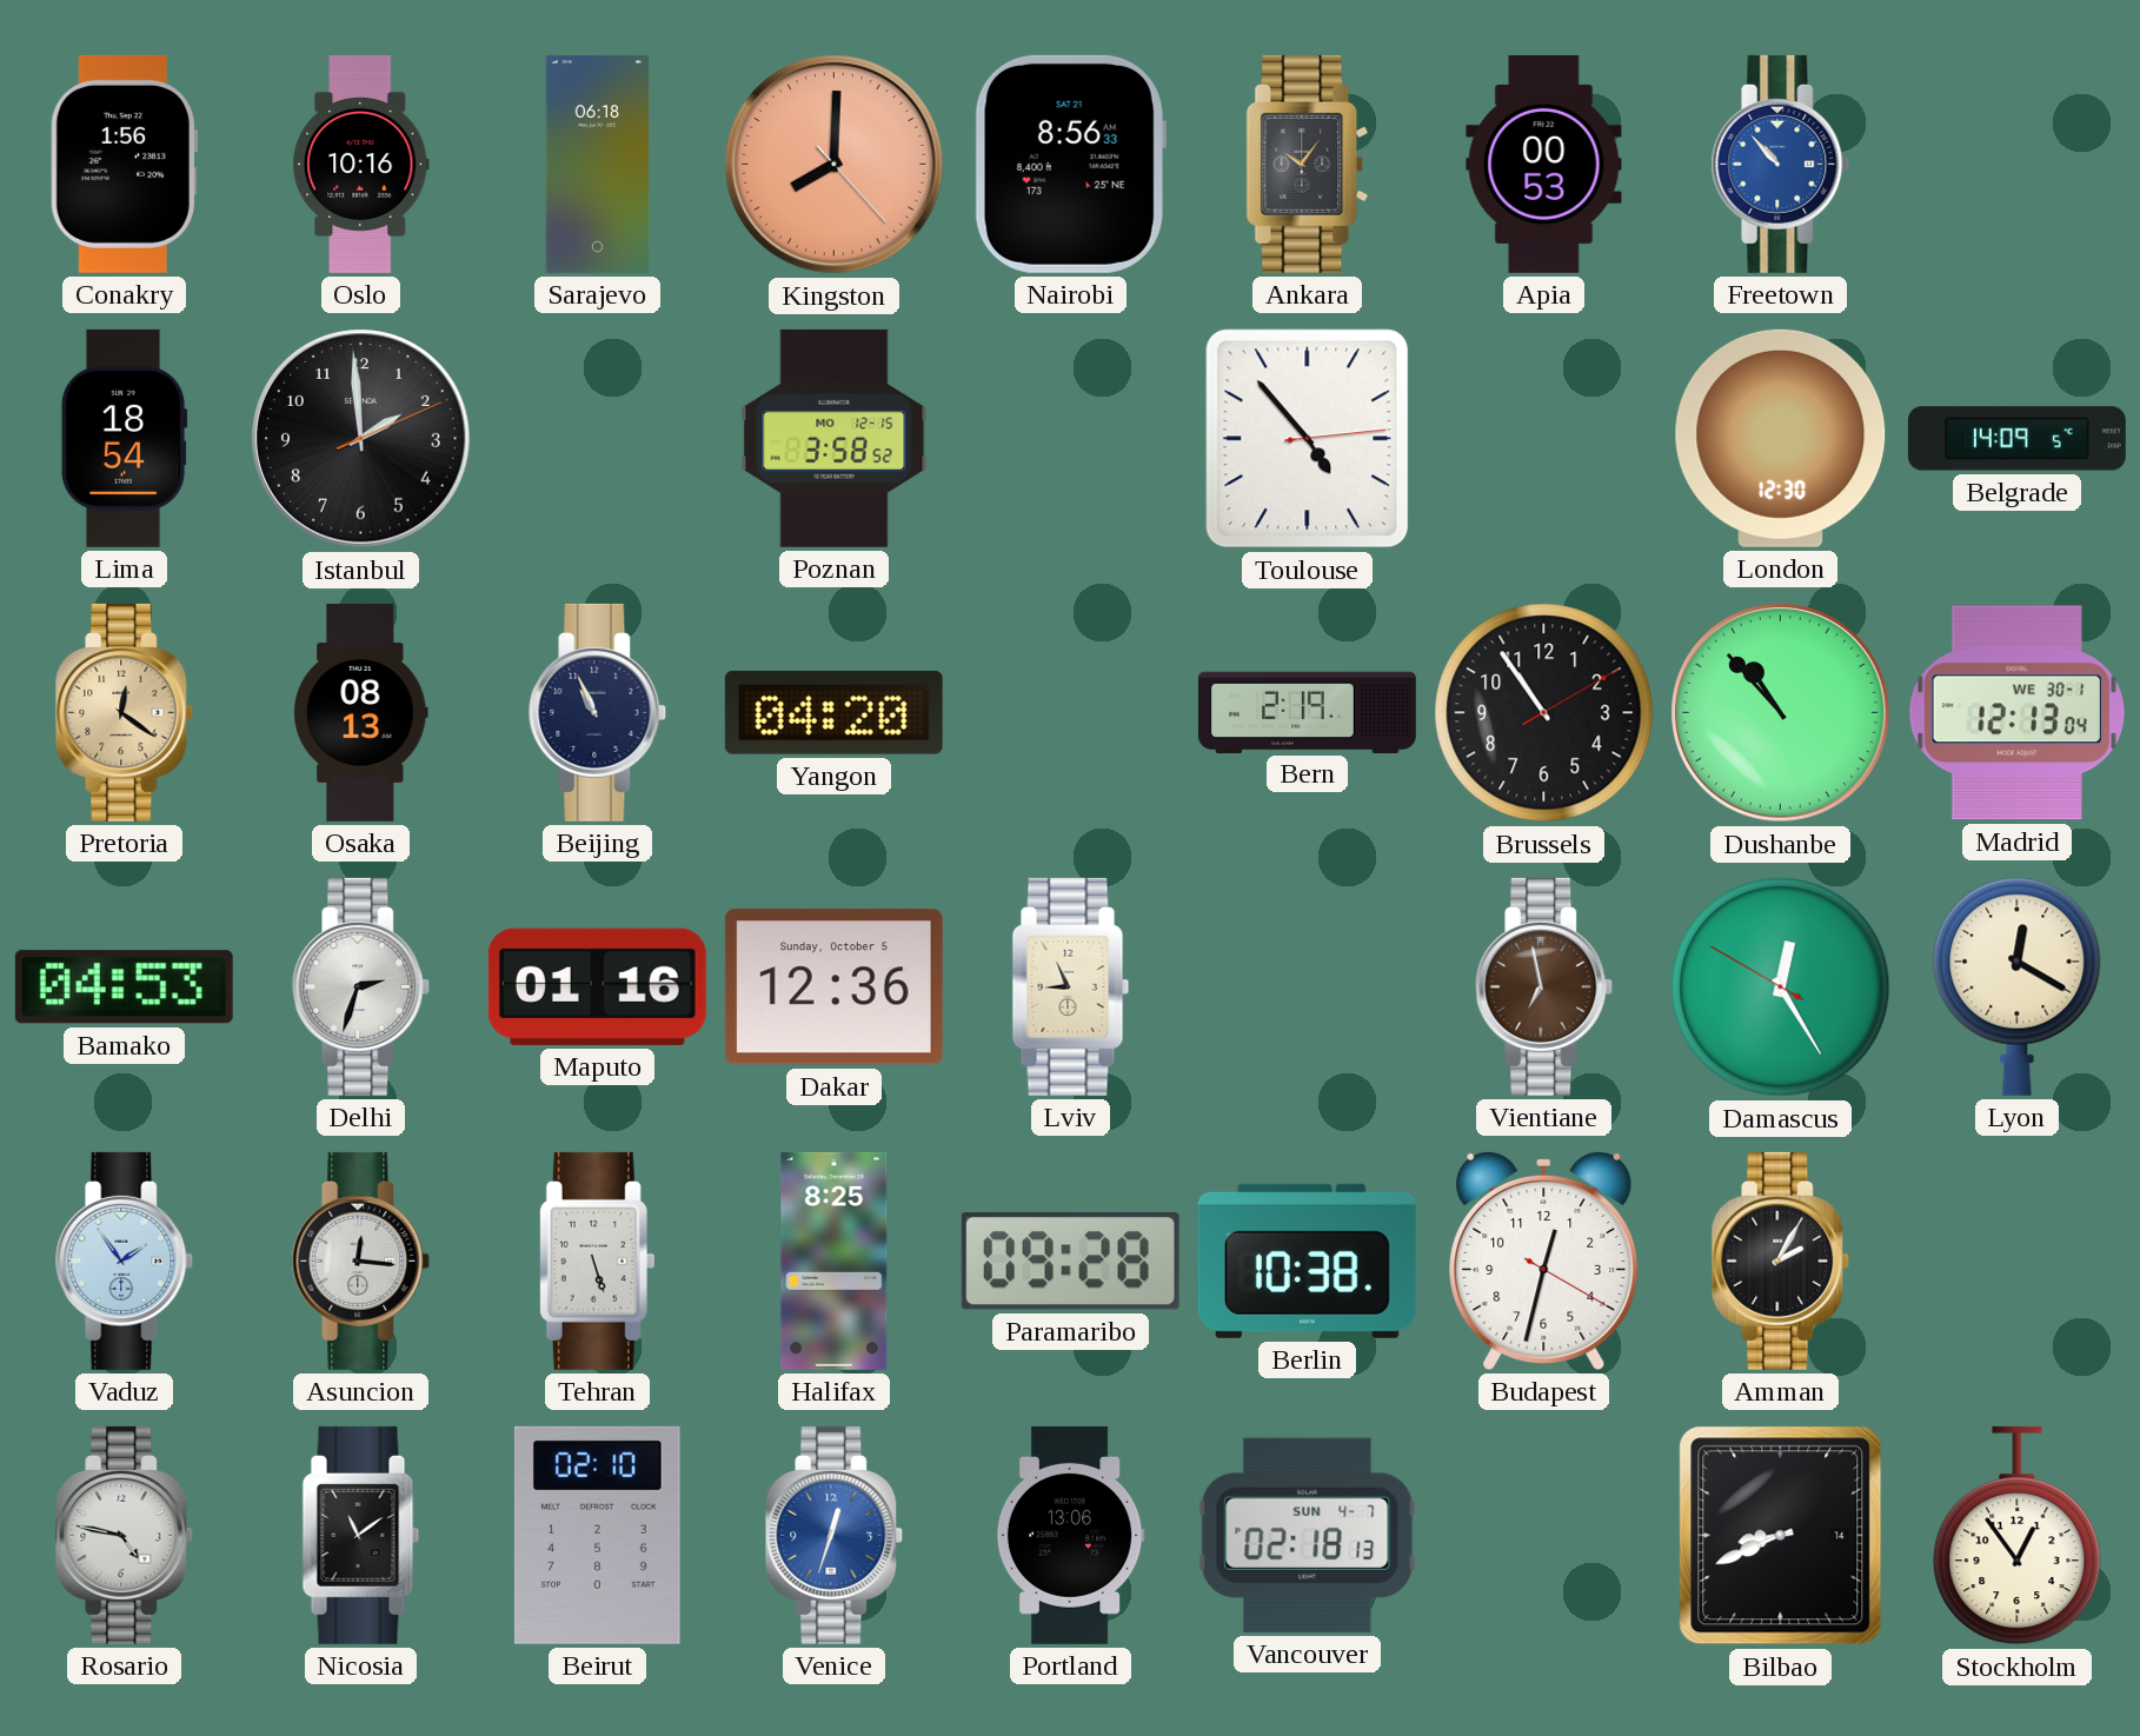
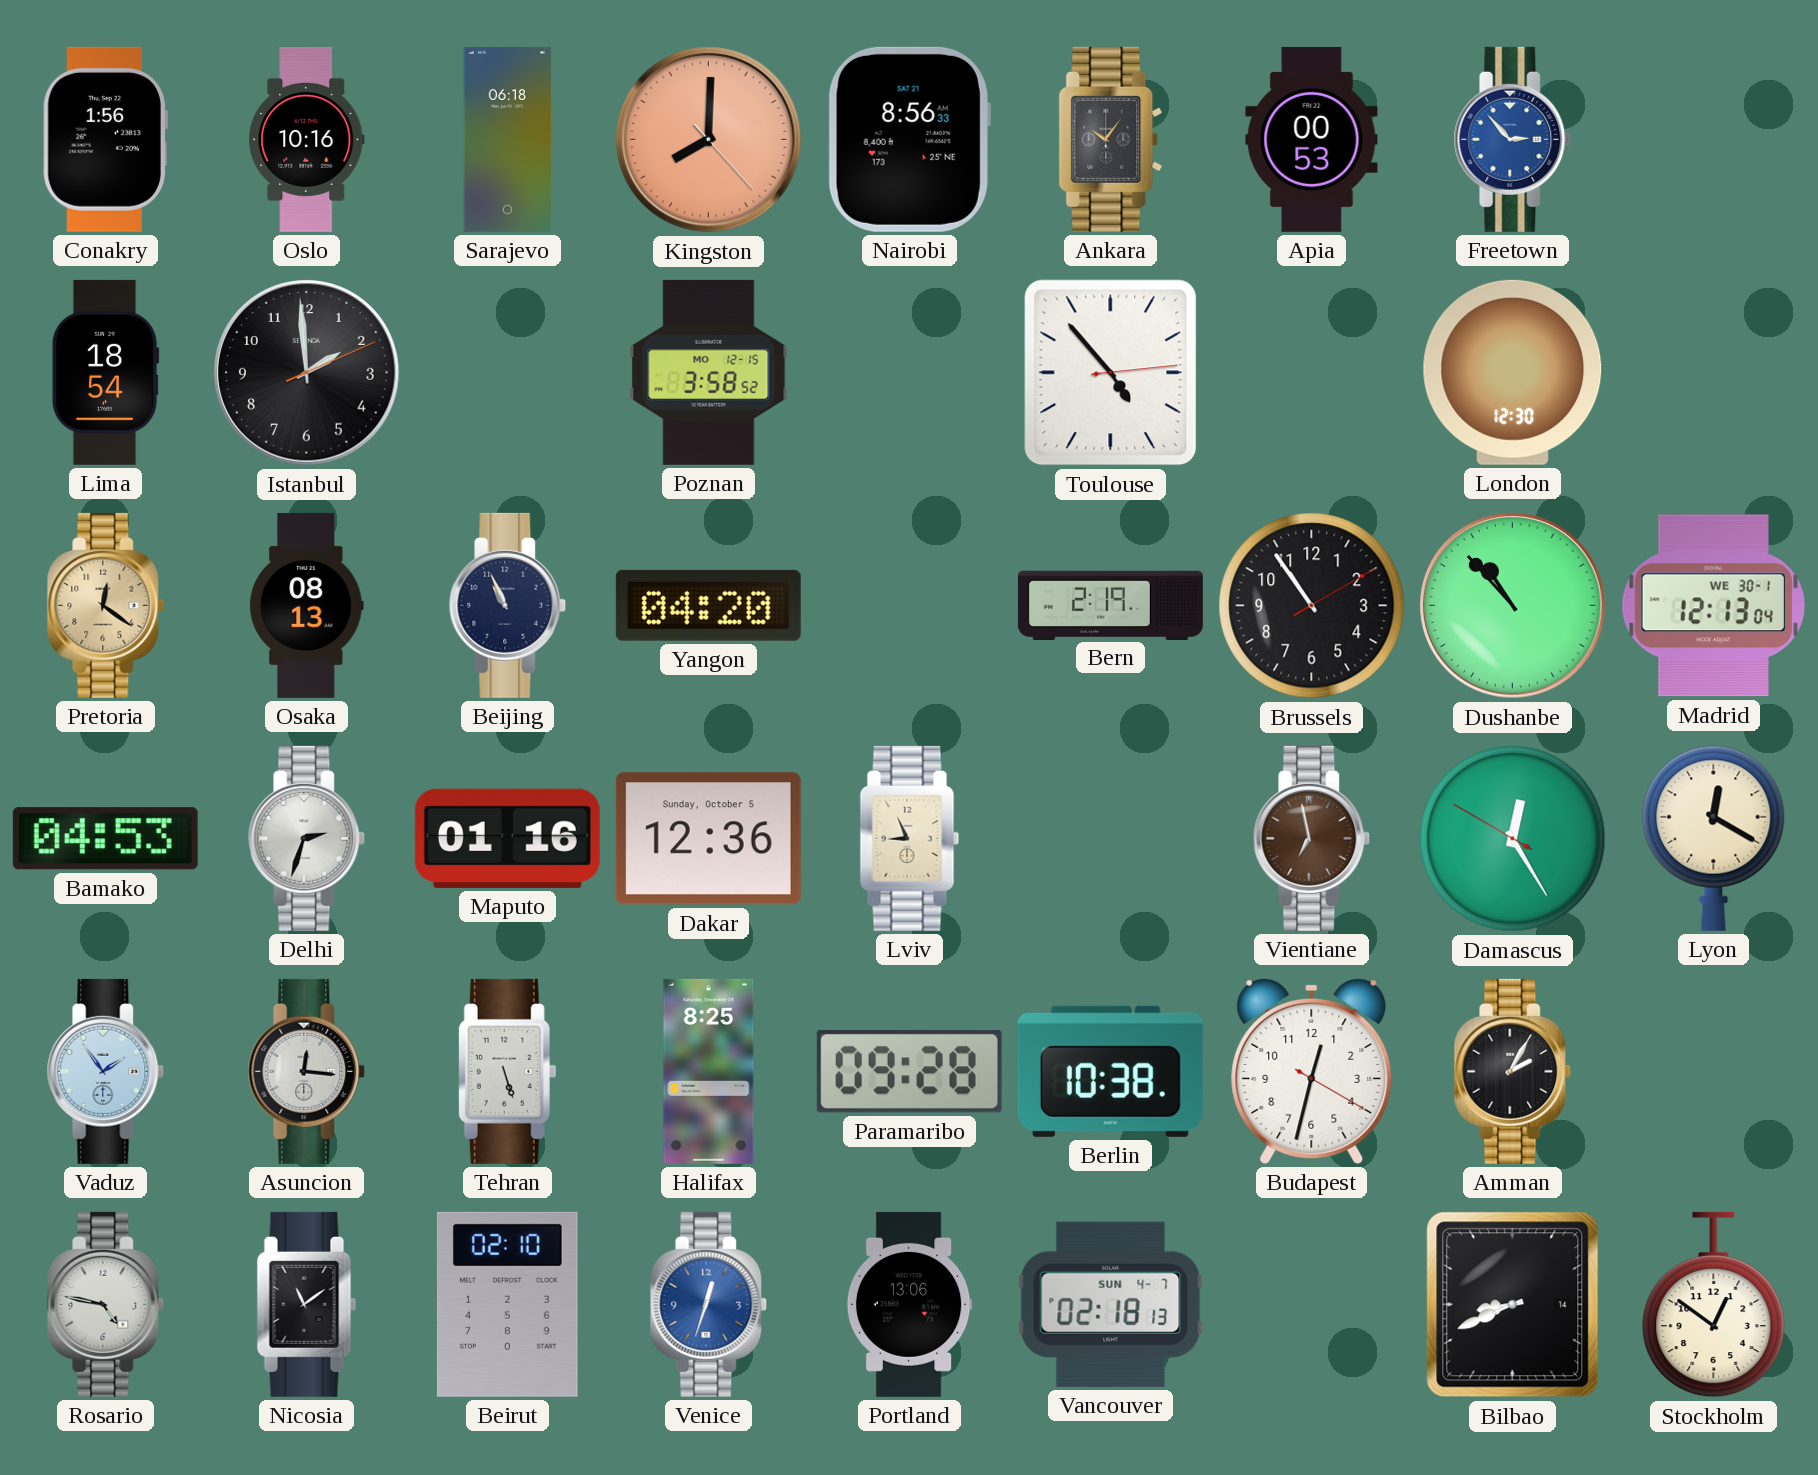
Freetown: 10:53 -> 2:53 (1513, 139)
Belgrade: 14:09 -> none (2016, 439)
Stockholm: 12:54 -> 12:51 (1714, 1305)
